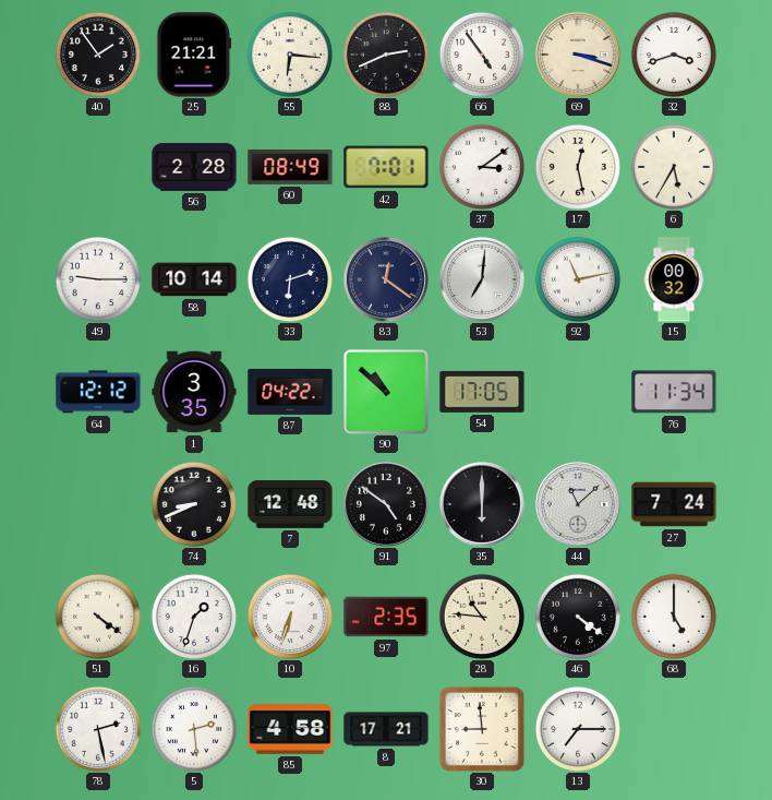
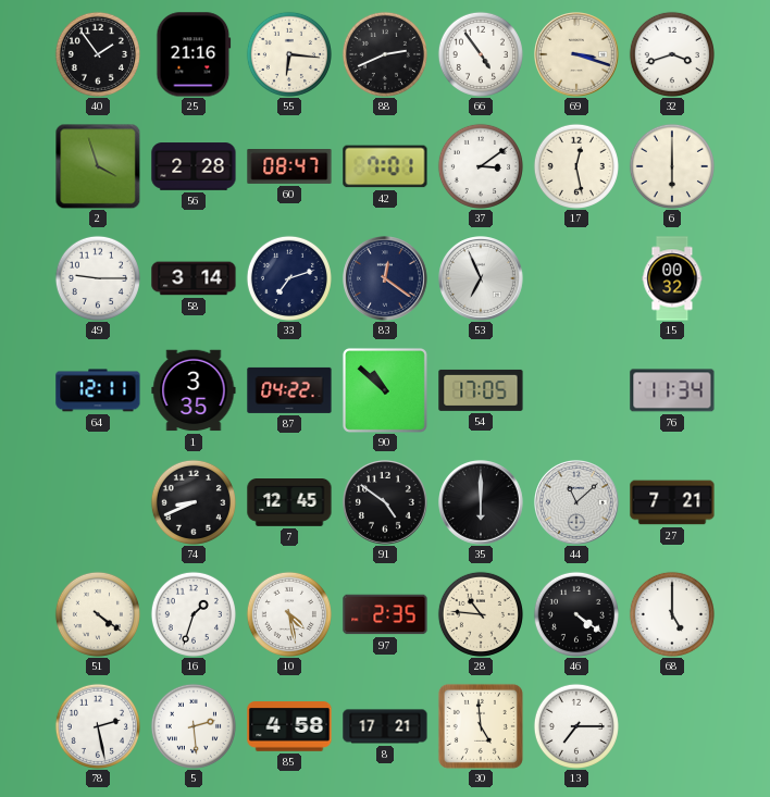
25: 21:21 -> 21:16 (194, 54)
2: none -> 3:57 (98, 166)
60: 08:49 -> 08:47 (289, 167)
6: 5:35 -> 6:00 (672, 166)
58: 10:14 -> 3:14 (194, 278)
33: 6:12 -> 7:12 (289, 278)
53: 7:01 -> 6:56 (482, 279)
92: 11:13 -> none (578, 279)
64: 12:12 -> 12:11 (98, 390)
7: 12:48 -> 12:45 (289, 503)
27: 7:24 -> 7:21 (672, 502)
10: 6:33 -> 4:28 (289, 614)
30: 8:59 -> 4:59 (481, 726)
